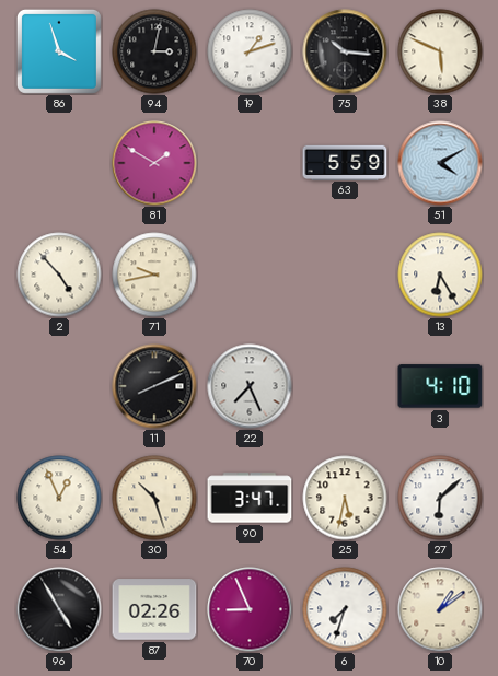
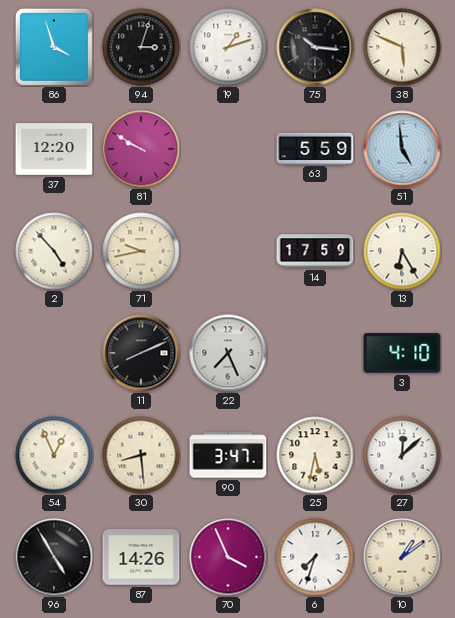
94: 3:02 -> 3:03 (141, 47)
37: none -> 12:20 (54, 149)
81: 1:50 -> 9:50 (141, 149)
51: 4:10 -> 4:59 (402, 149)
14: none -> 17:59 (315, 251)
30: 10:27 -> 8:29 (141, 455)
27: 6:08 -> 12:08 (402, 455)
87: 02:26 -> 14:26 (141, 557)
70: 8:56 -> 3:56 (228, 557)
